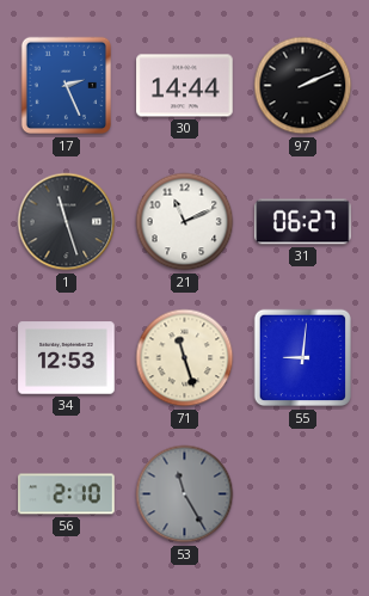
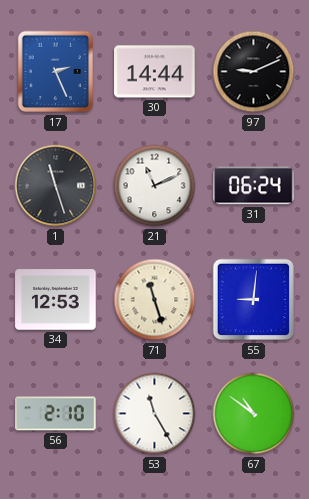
97: 2:11 -> 9:11 (254, 72)
31: 06:27 -> 06:24 (254, 186)
53 dial: grey -> white (155, 414)
67: none -> 10:51 (254, 414)
